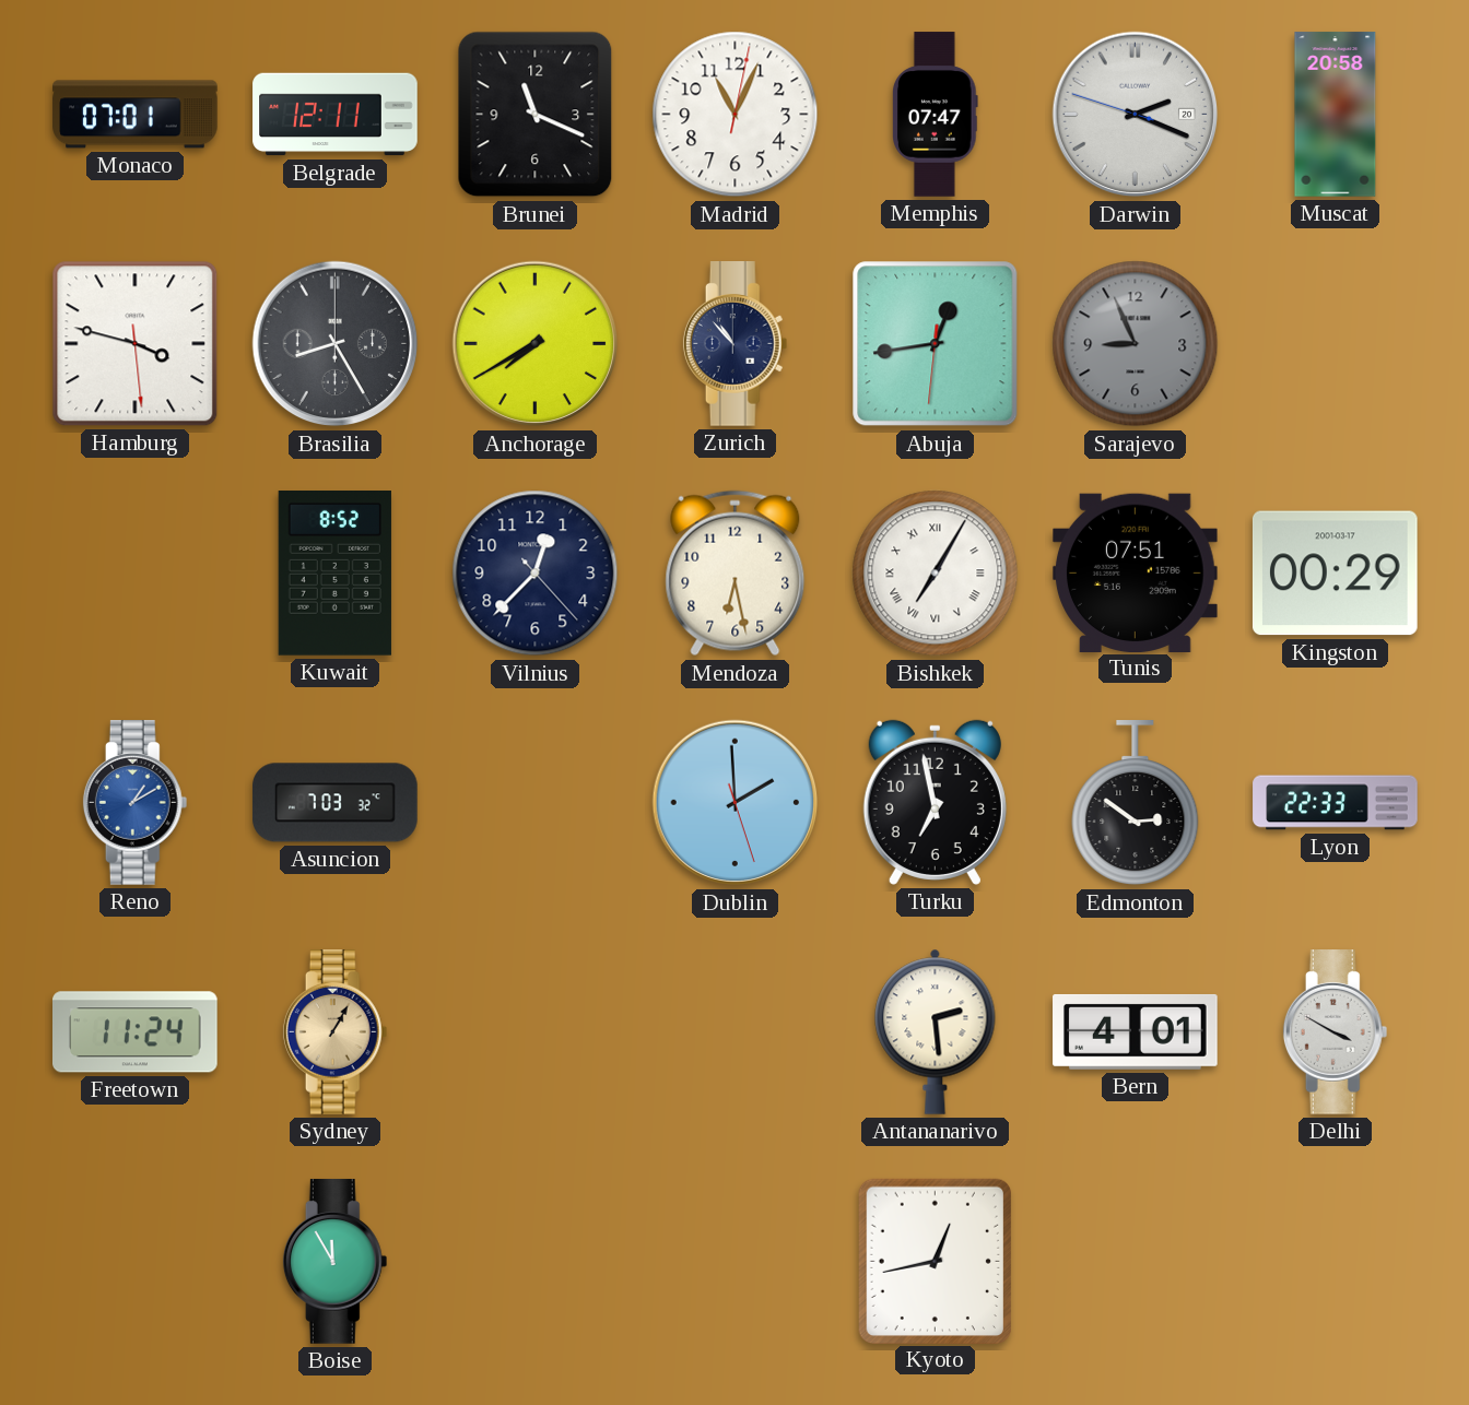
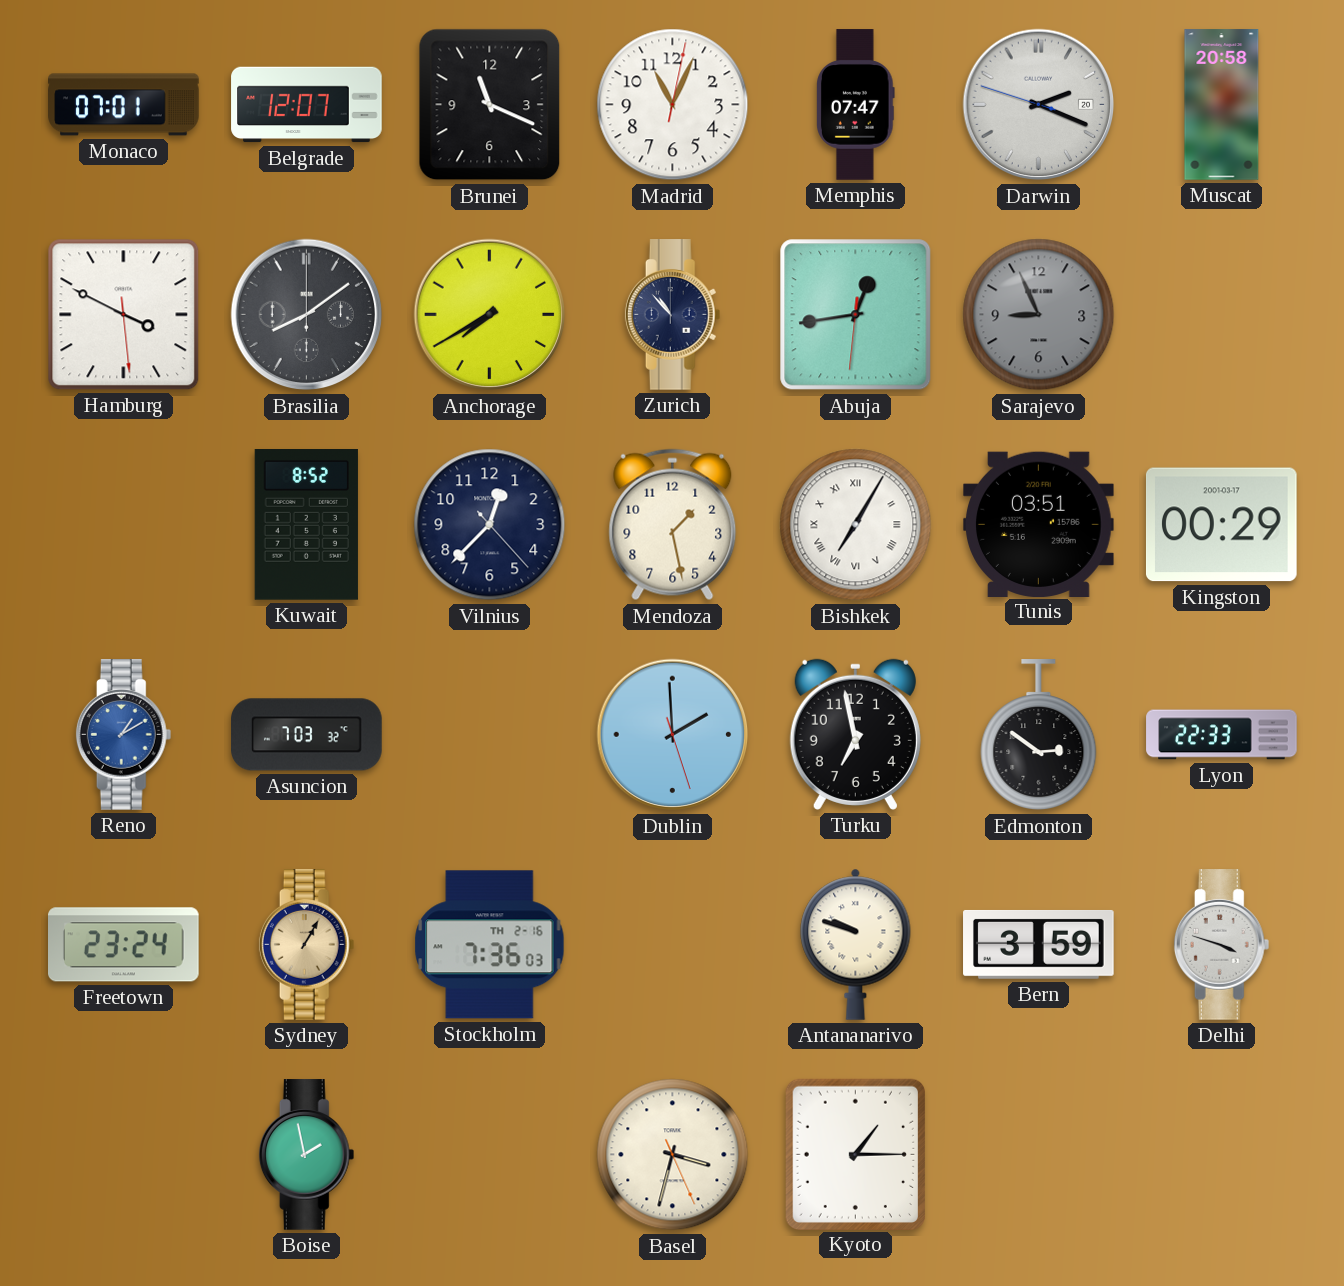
Belgrade: 12:11 -> 12:07 (307, 105)
Hamburg: 3:47 -> 3:49 (124, 315)
Brasilia: 8:25 -> 8:09 (307, 315)
Mendoza: 6:28 -> 1:28 (673, 525)
Tunis: 07:51 -> 03:51 (1039, 524)
Freetown: 11:24 -> 23:24 (124, 945)
Stockholm: none -> 7:36 (490, 945)
Antananarivo: 2:29 -> 9:48 (856, 944)
Bern: 4:01 -> 3:59 (1039, 944)
Delhi: 3:50 -> 3:48 (1222, 945)
Boise: 11:55 -> 1:58 (307, 1155)
Basel: none -> 3:32 (673, 1155)
Kyoto: 12:43 -> 1:15 (855, 1154)
